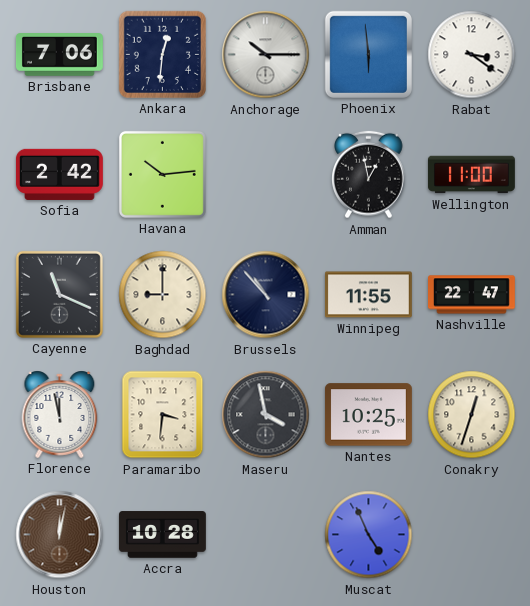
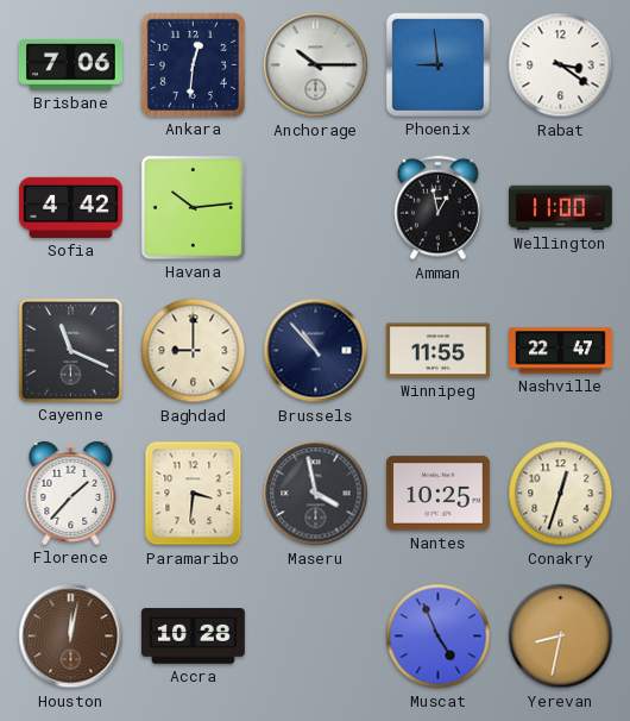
Phoenix: 5:59 -> 8:59 (437, 64)
Sofia: 2:42 -> 4:42 (70, 207)
Florence: 11:58 -> 1:37 (71, 493)
Yerevan: none -> 8:32 (561, 637)
